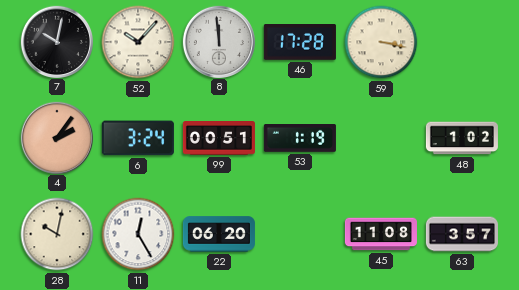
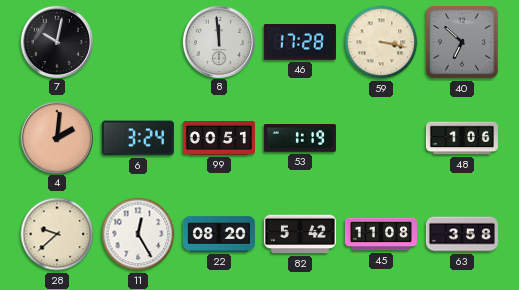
52: 10:07 -> none (138, 42)
40: none -> 6:52 (462, 42)
4: 2:06 -> 2:01 (56, 137)
48: 1:02 -> 1:06 (462, 138)
28: 10:02 -> 9:38 (57, 234)
22: 06:20 -> 08:20 (219, 234)
82: none -> 5:42 (300, 234)
63: 3:57 -> 3:58 (462, 234)
